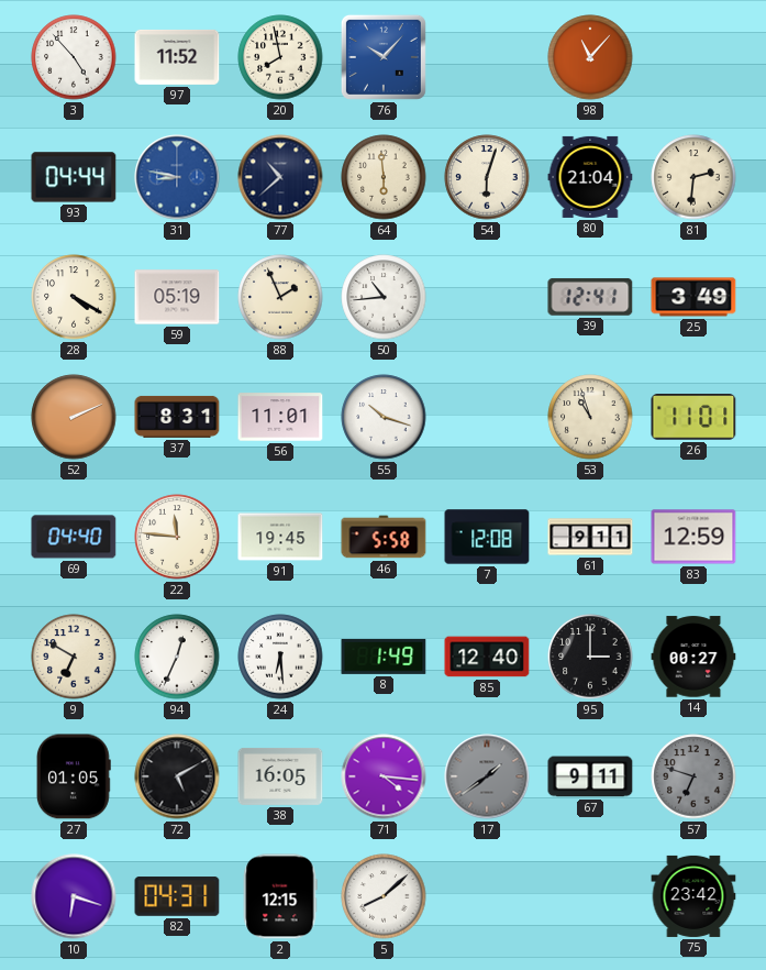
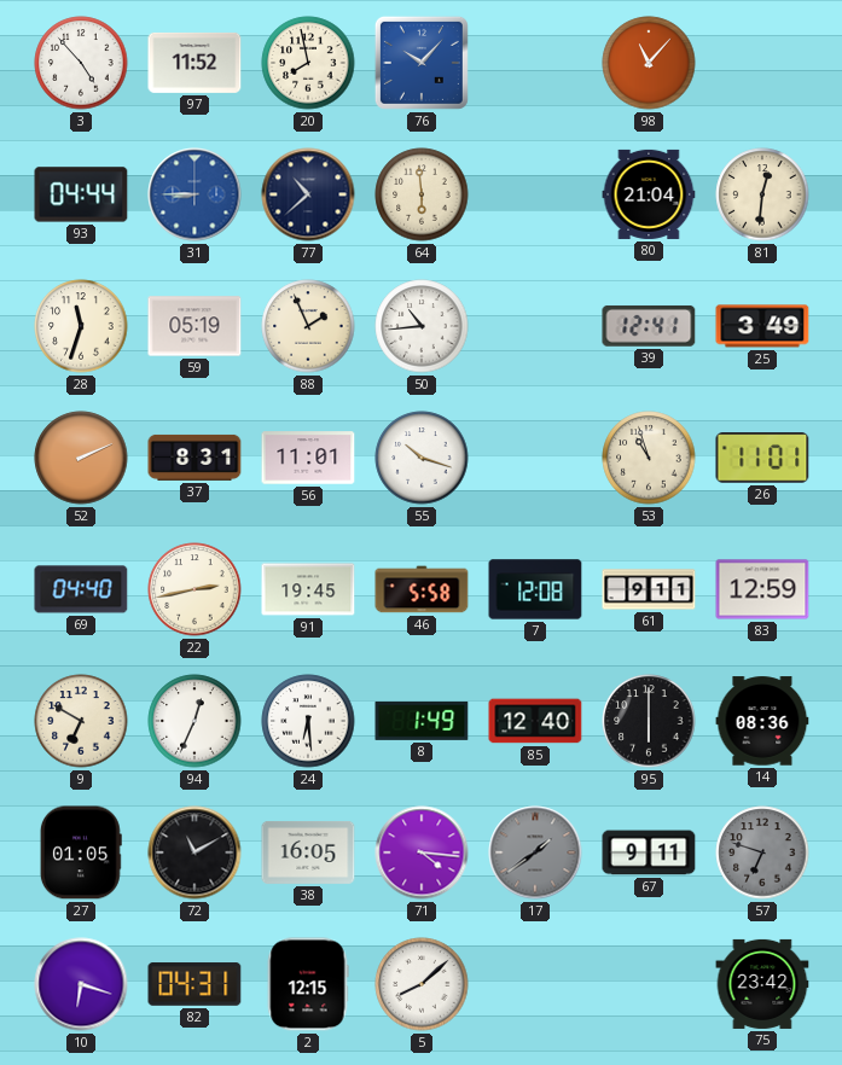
31: 8:47 -> 8:45 (194, 194)
54: 6:03 -> none (487, 177)
81: 2:31 -> 12:31 (762, 194)
28: 4:20 -> 11:33 (81, 326)
22: 11:46 -> 2:43 (194, 589)
95: 3:00 -> 6:00 (649, 721)
14: 00:27 -> 08:36 (762, 721)
72: 5:10 -> 11:10 (194, 852)
